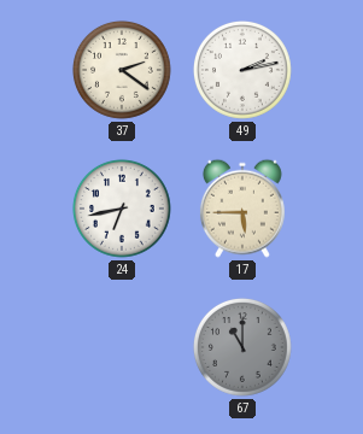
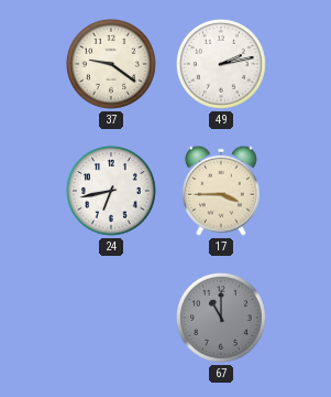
37: 2:21 -> 9:21 (111, 64)
17: 5:45 -> 3:45 (221, 191)
